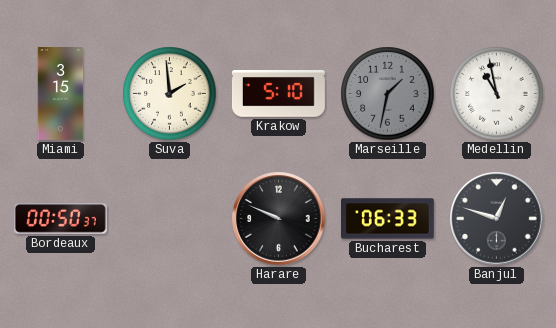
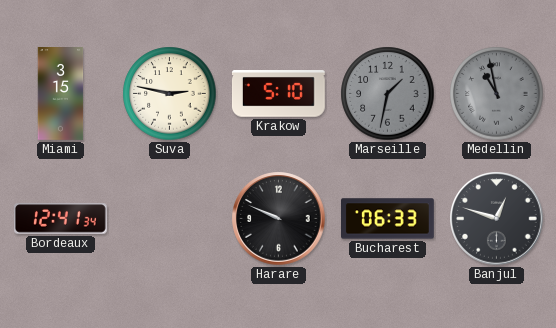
Suva: 1:59 -> 2:47 (170, 94)
Medellin dial: white -> grey (497, 94)
Bordeaux: 00:50 -> 12:41 (60, 219)
